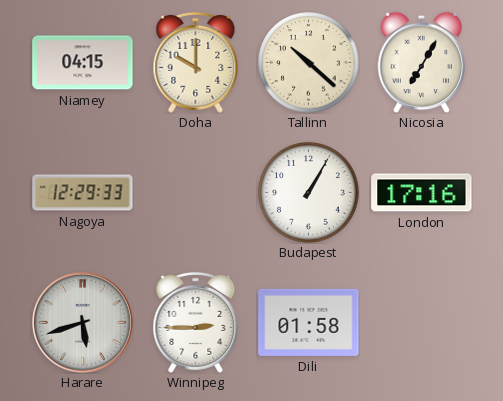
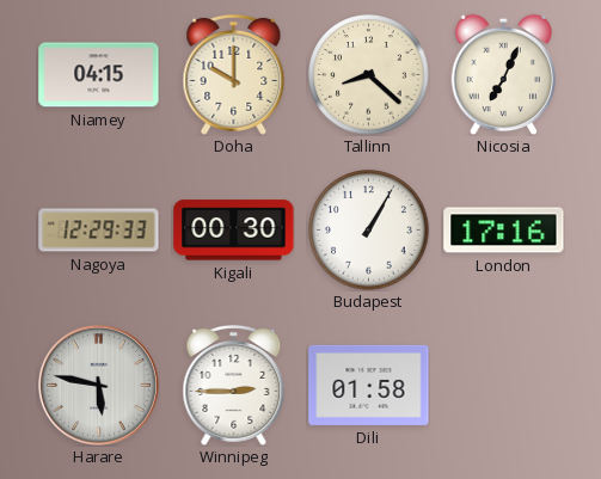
Tallinn: 10:22 -> 8:22 (369, 75)
Nicosia: 7:05 -> 7:04 (504, 74)
Kigali: none -> 00:30 (234, 231)
Harare: 5:42 -> 5:47 (98, 385)
